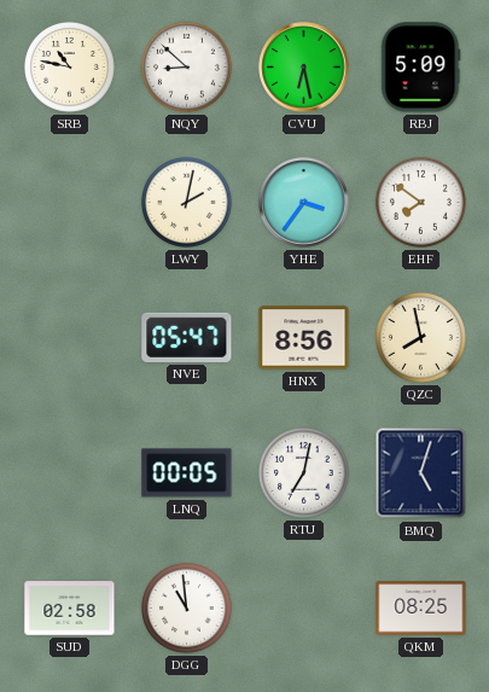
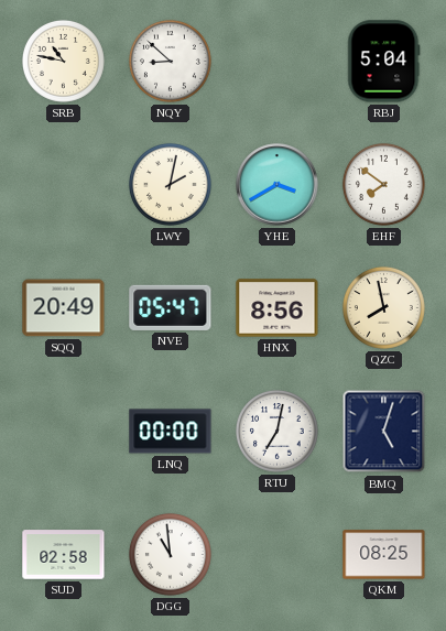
CVU: 6:28 -> none (304, 68)
RBJ: 5:09 -> 5:04 (384, 62)
YHE: 3:36 -> 3:40 (278, 185)
SQQ: none -> 20:49 (64, 308)
LNQ: 00:05 -> 00:00 (171, 432)
